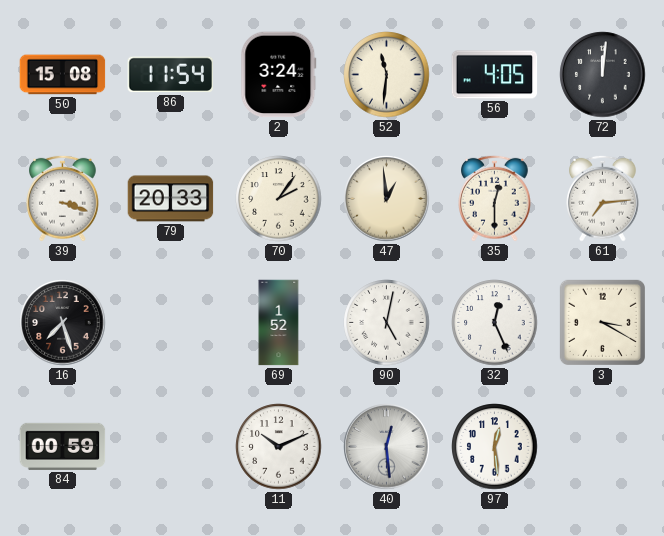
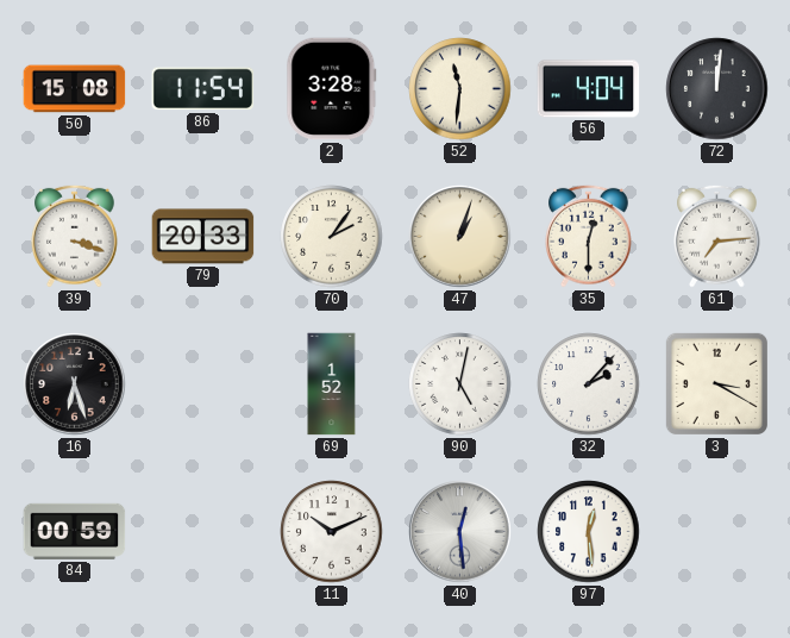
2: 3:24 -> 3:28 (332, 89)
56: 4:05 -> 4:04 (589, 89)
47: 12:59 -> 1:03 (460, 237)
16: 7:27 -> 6:27 (75, 384)
32: 12:26 -> 2:07 (589, 384)
